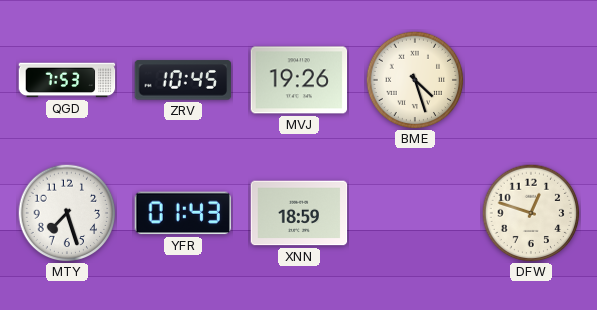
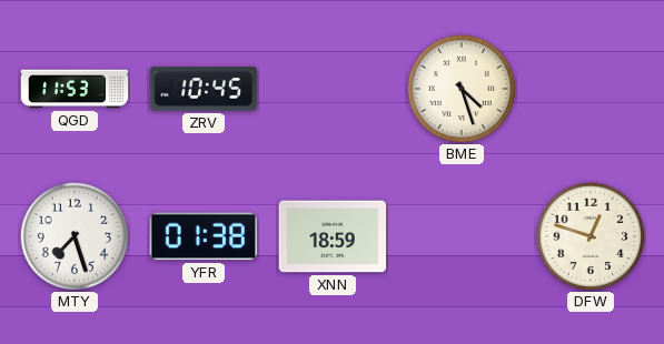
QGD: 7:53 -> 11:53 (75, 89)
MVJ: 19:26 -> none (299, 80)
YFR: 01:43 -> 01:38 (202, 236)
